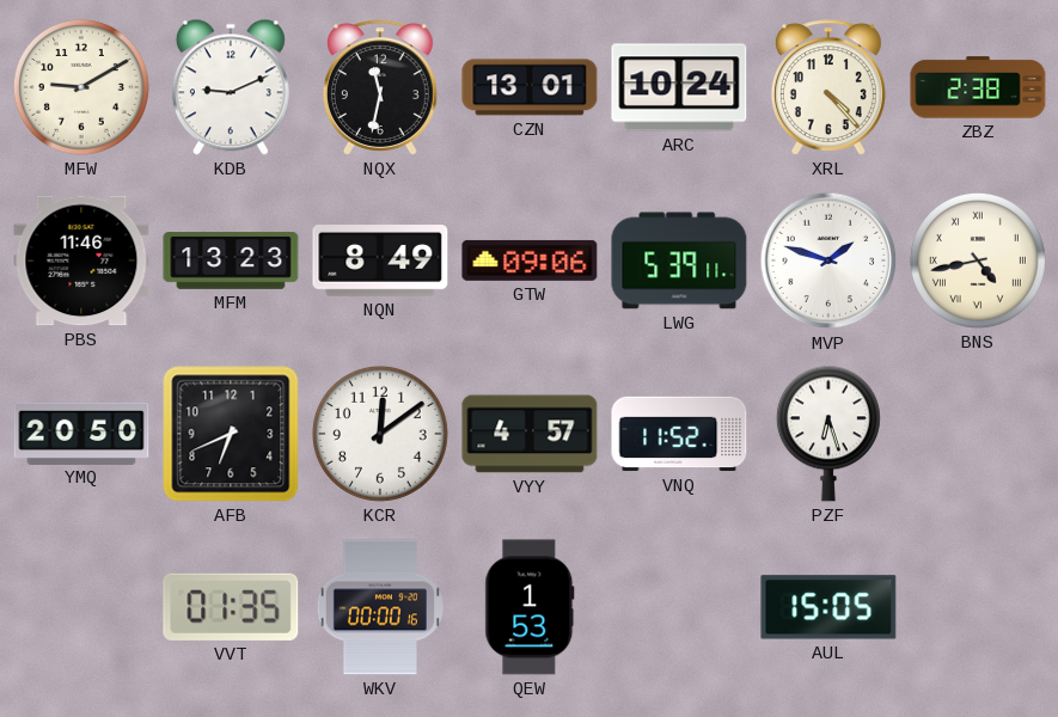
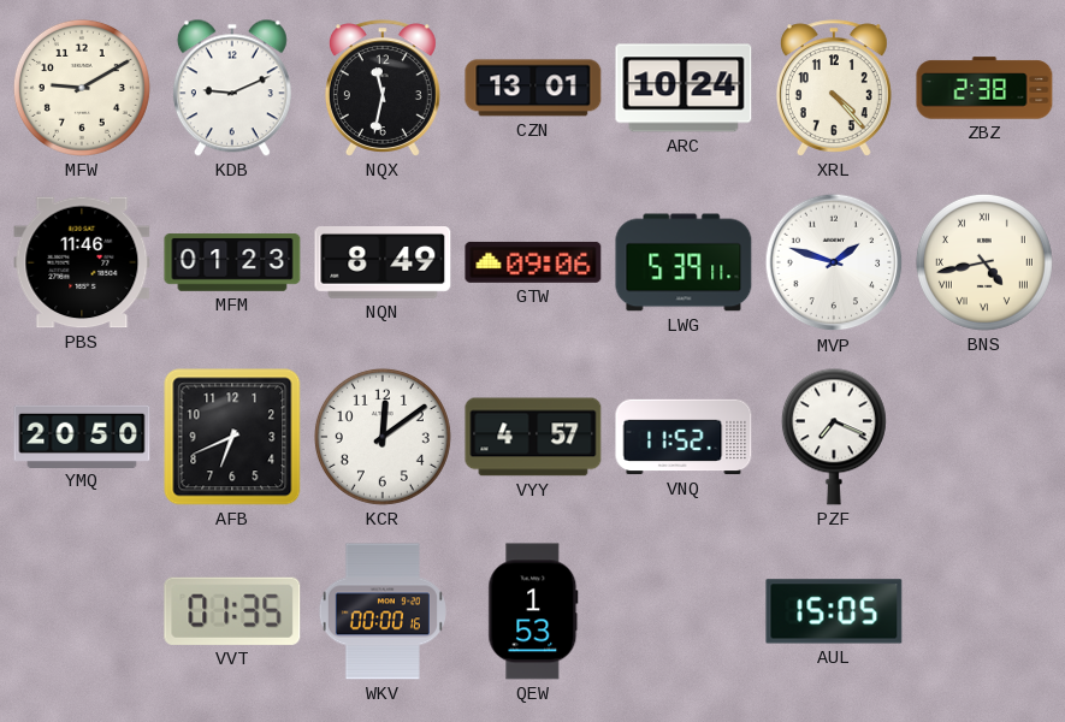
MFM: 13:23 -> 01:23 (232, 262)
PZF: 6:27 -> 7:19 (834, 437)
